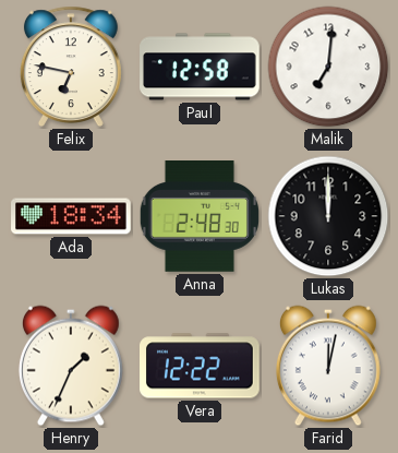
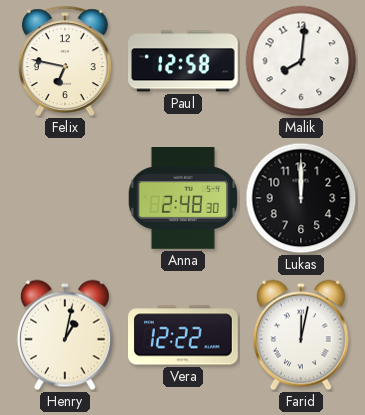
Malik: 7:01 -> 8:01 (301, 61)
Ada: 18:34 -> none (71, 216)
Henry: 1:34 -> 1:02 (65, 335)
